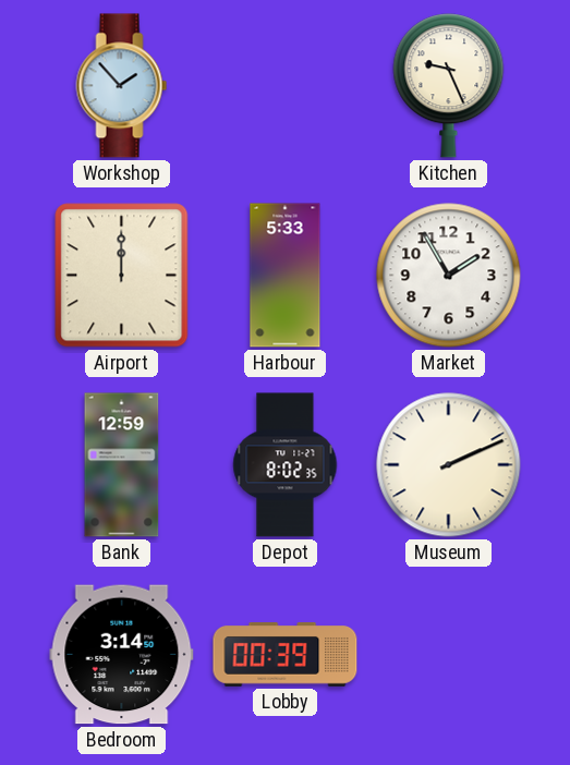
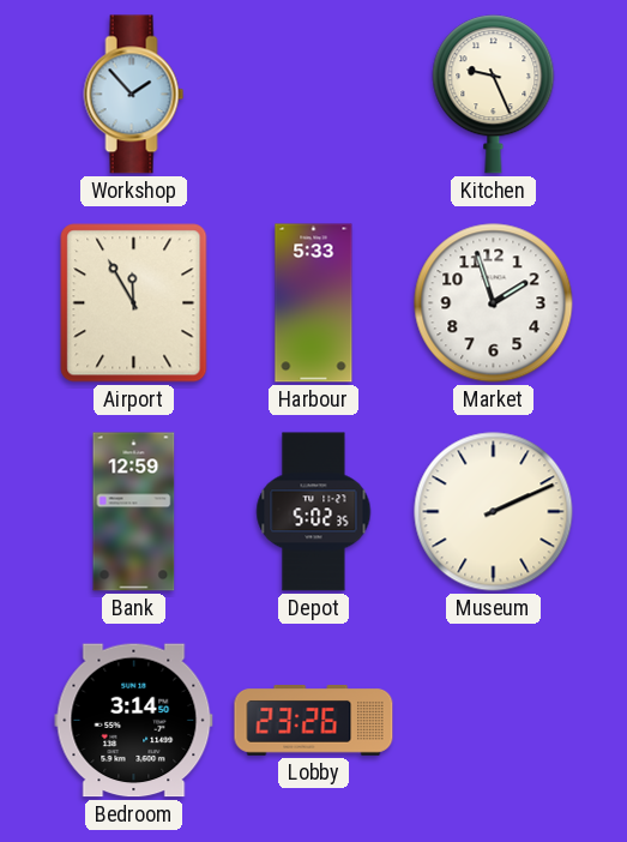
Airport: 12:00 -> 11:55 (134, 303)
Market: 1:55 -> 1:57 (494, 303)
Depot: 8:02 -> 5:02 (314, 512)
Lobby: 00:39 -> 23:26 (314, 721)
